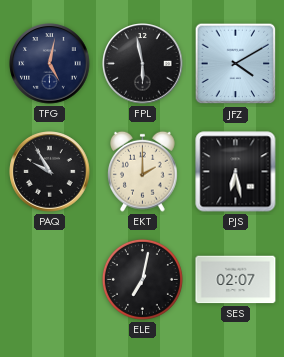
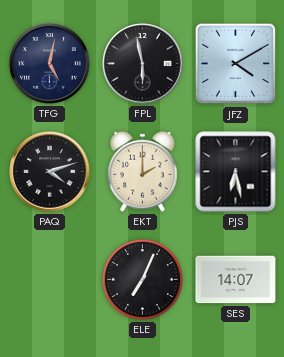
PAQ: 9:55 -> 4:12 (50, 172)
ELE: 7:02 -> 7:04 (142, 279)
SES: 02:07 -> 14:07 (236, 280)
